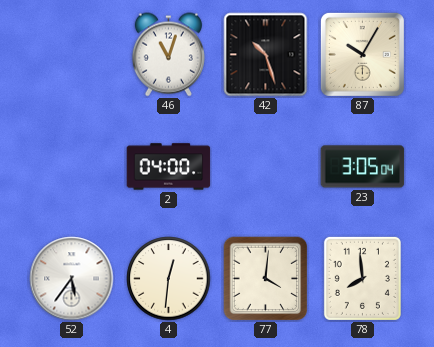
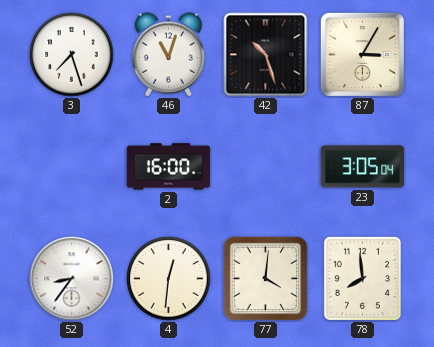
3: none -> 7:27 (72, 55)
87: 10:05 -> 3:05 (362, 54)
2: 04:00 -> 16:00 (169, 167)
52: 5:36 -> 8:36 (72, 279)
